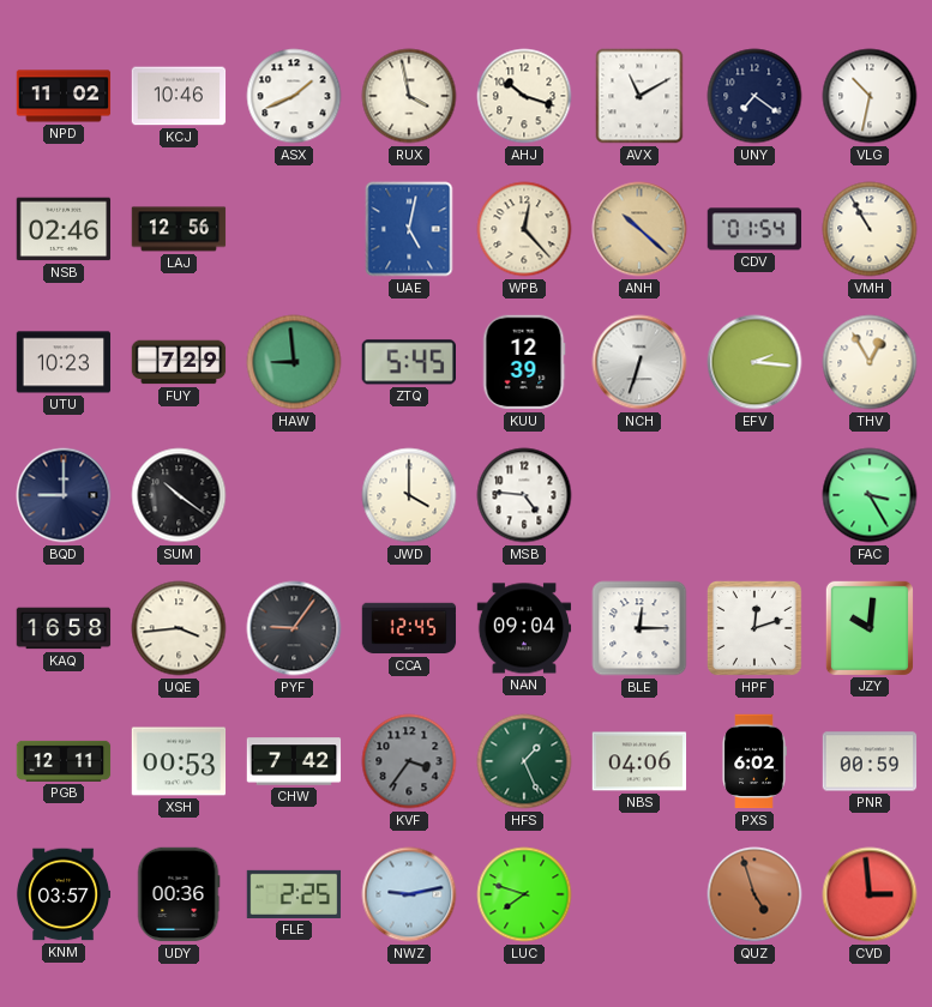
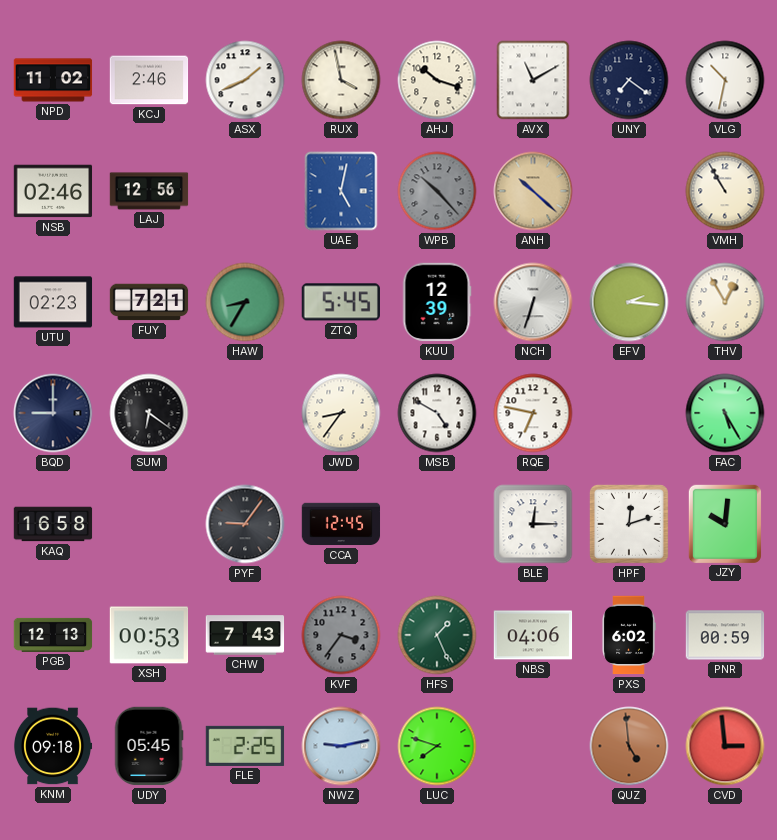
KCJ: 10:46 -> 2:46 (149, 80)
WPB: 12:23 -> 10:23 (437, 191)
WPB dial: cream -> grey (437, 191)
CDV: 01:54 -> none (754, 229)
UTU: 10:23 -> 02:23 (53, 302)
FUY: 7:29 -> 7:21 (149, 302)
HAW: 8:59 -> 8:35 (245, 302)
SUM: 10:21 -> 6:21 (149, 413)
JWD: 4:00 -> 8:36 (341, 413)
MSB: 4:46 -> 4:50 (437, 413)
RQE: none -> 6:47 (533, 413)
FAC: 3:25 -> 5:25 (725, 413)
UQE: 3:44 -> none (179, 628)
NAN: 09:04 -> none (524, 628)
PGB: 12:11 -> 12:13 (53, 635)
CHW: 7:42 -> 7:43 (245, 635)
KNM: 03:57 -> 09:18 (53, 746)
UDY: 00:36 -> 05:45 (149, 746)
QUZ: 4:57 -> 4:59 (629, 746)
